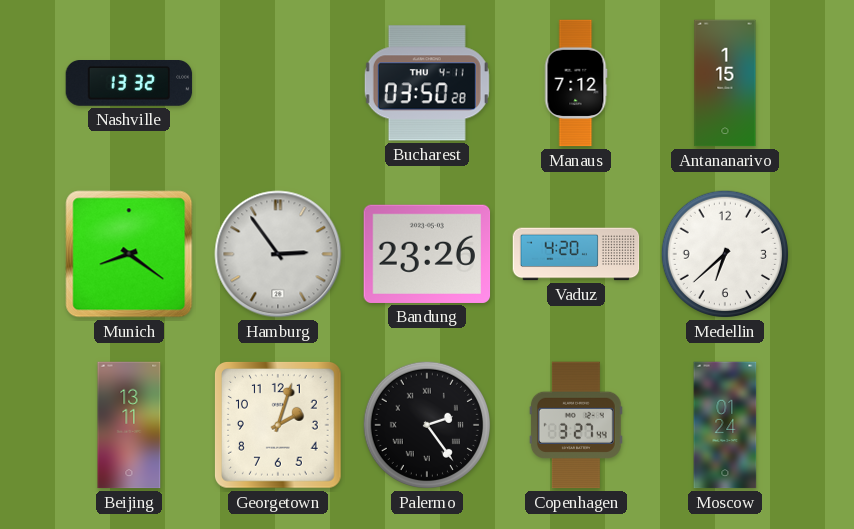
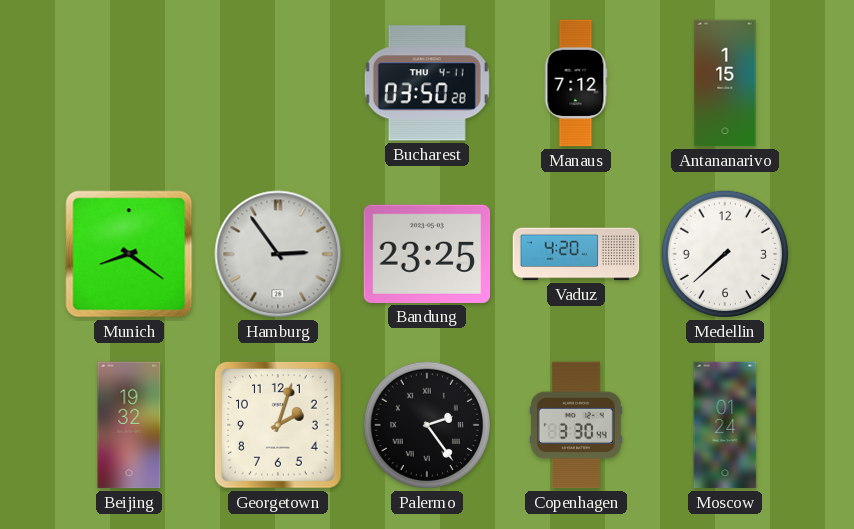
Nashville: 13:32 -> none (129, 84)
Bandung: 23:26 -> 23:25 (427, 254)
Medellin: 6:38 -> 7:38 (725, 254)
Beijing: 13:11 -> 19:32 (129, 425)
Copenhagen: 3:27 -> 3:30 (576, 425)
